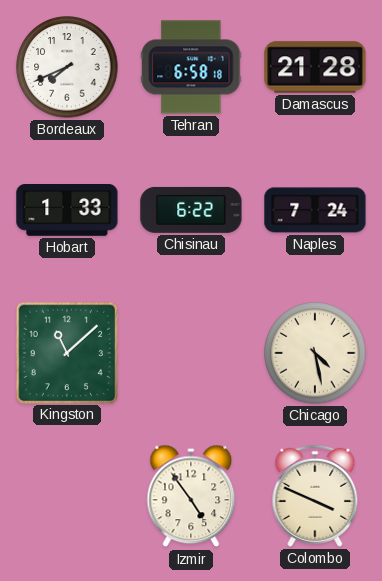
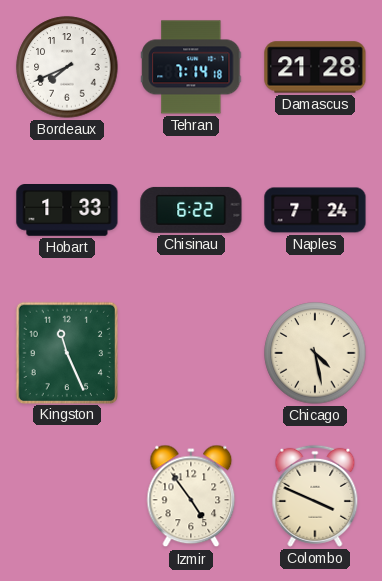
Tehran: 6:58 -> 7:14 (191, 67)
Kingston: 11:08 -> 11:26 (66, 352)
